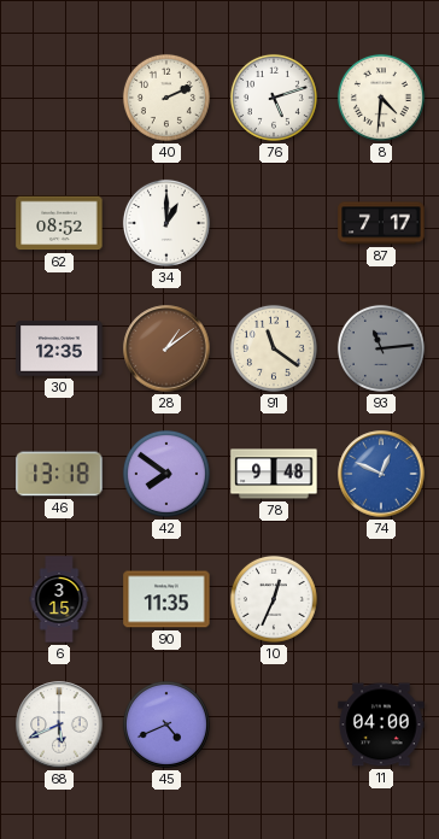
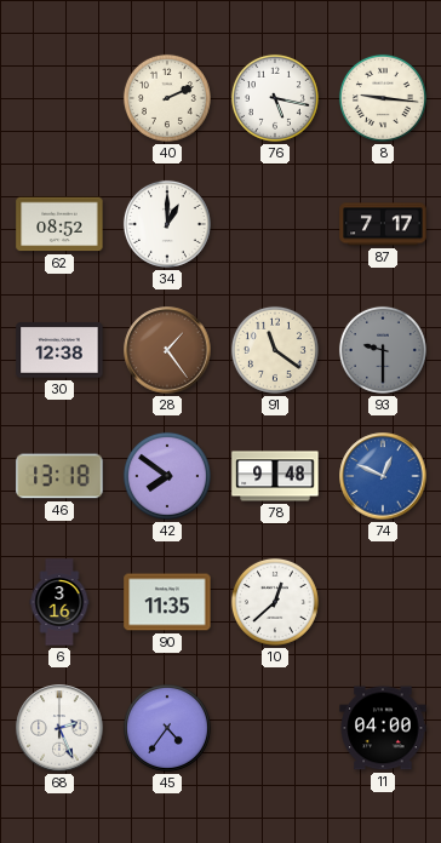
76: 5:12 -> 5:17 (275, 98)
8: 4:31 -> 9:16 (383, 98)
30: 12:35 -> 12:38 (59, 350)
28: 1:09 -> 1:24 (167, 350)
93: 11:14 -> 9:30 (383, 350)
6: 3:15 -> 3:16 (59, 602)
10: 12:34 -> 12:38 (275, 602)
68: 5:41 -> 2:26 (59, 728)
45: 4:41 -> 4:36 (167, 728)
